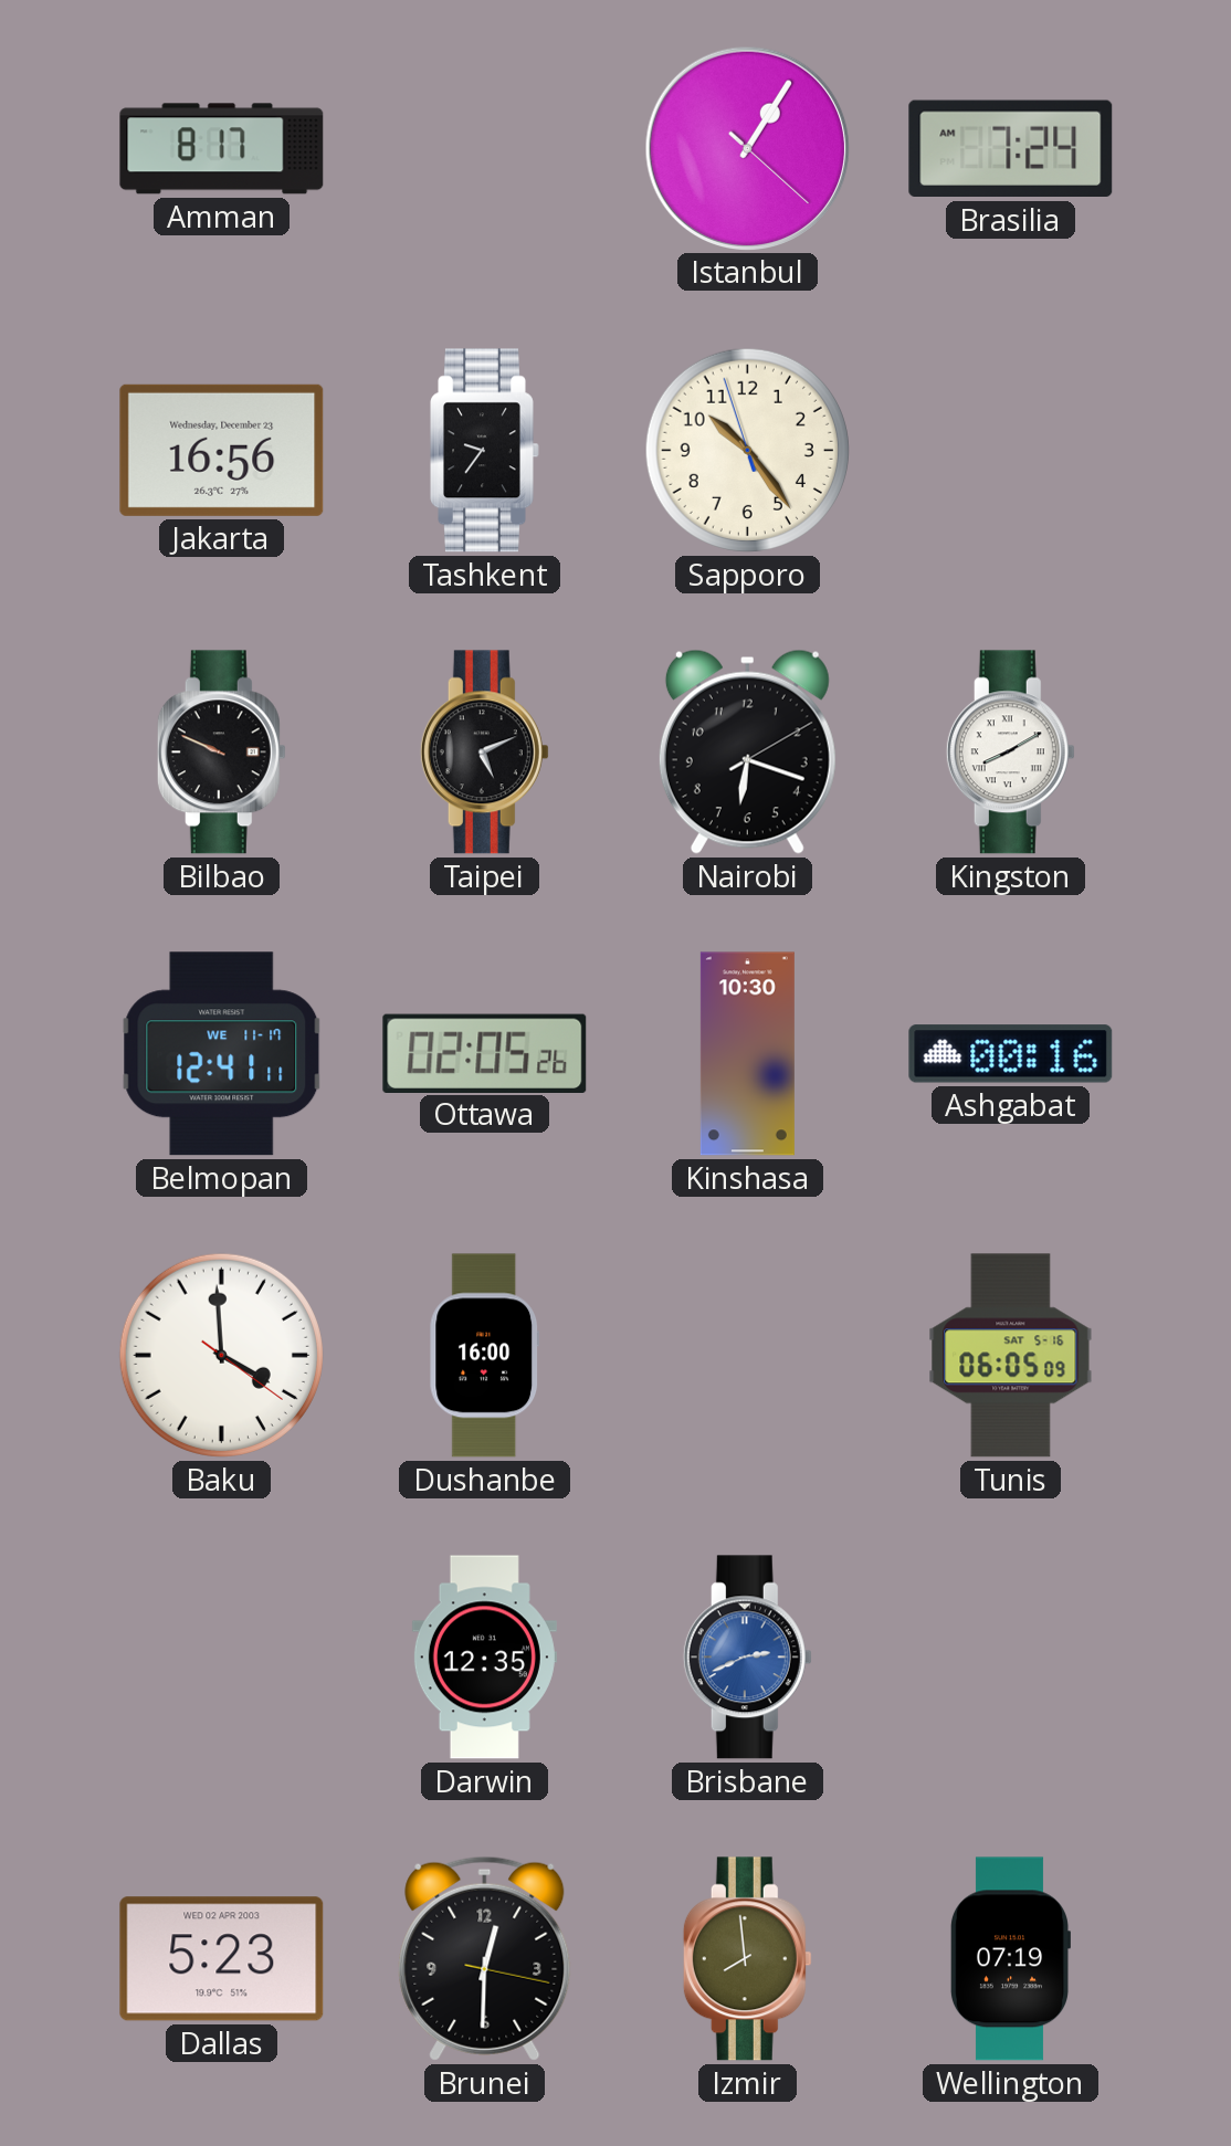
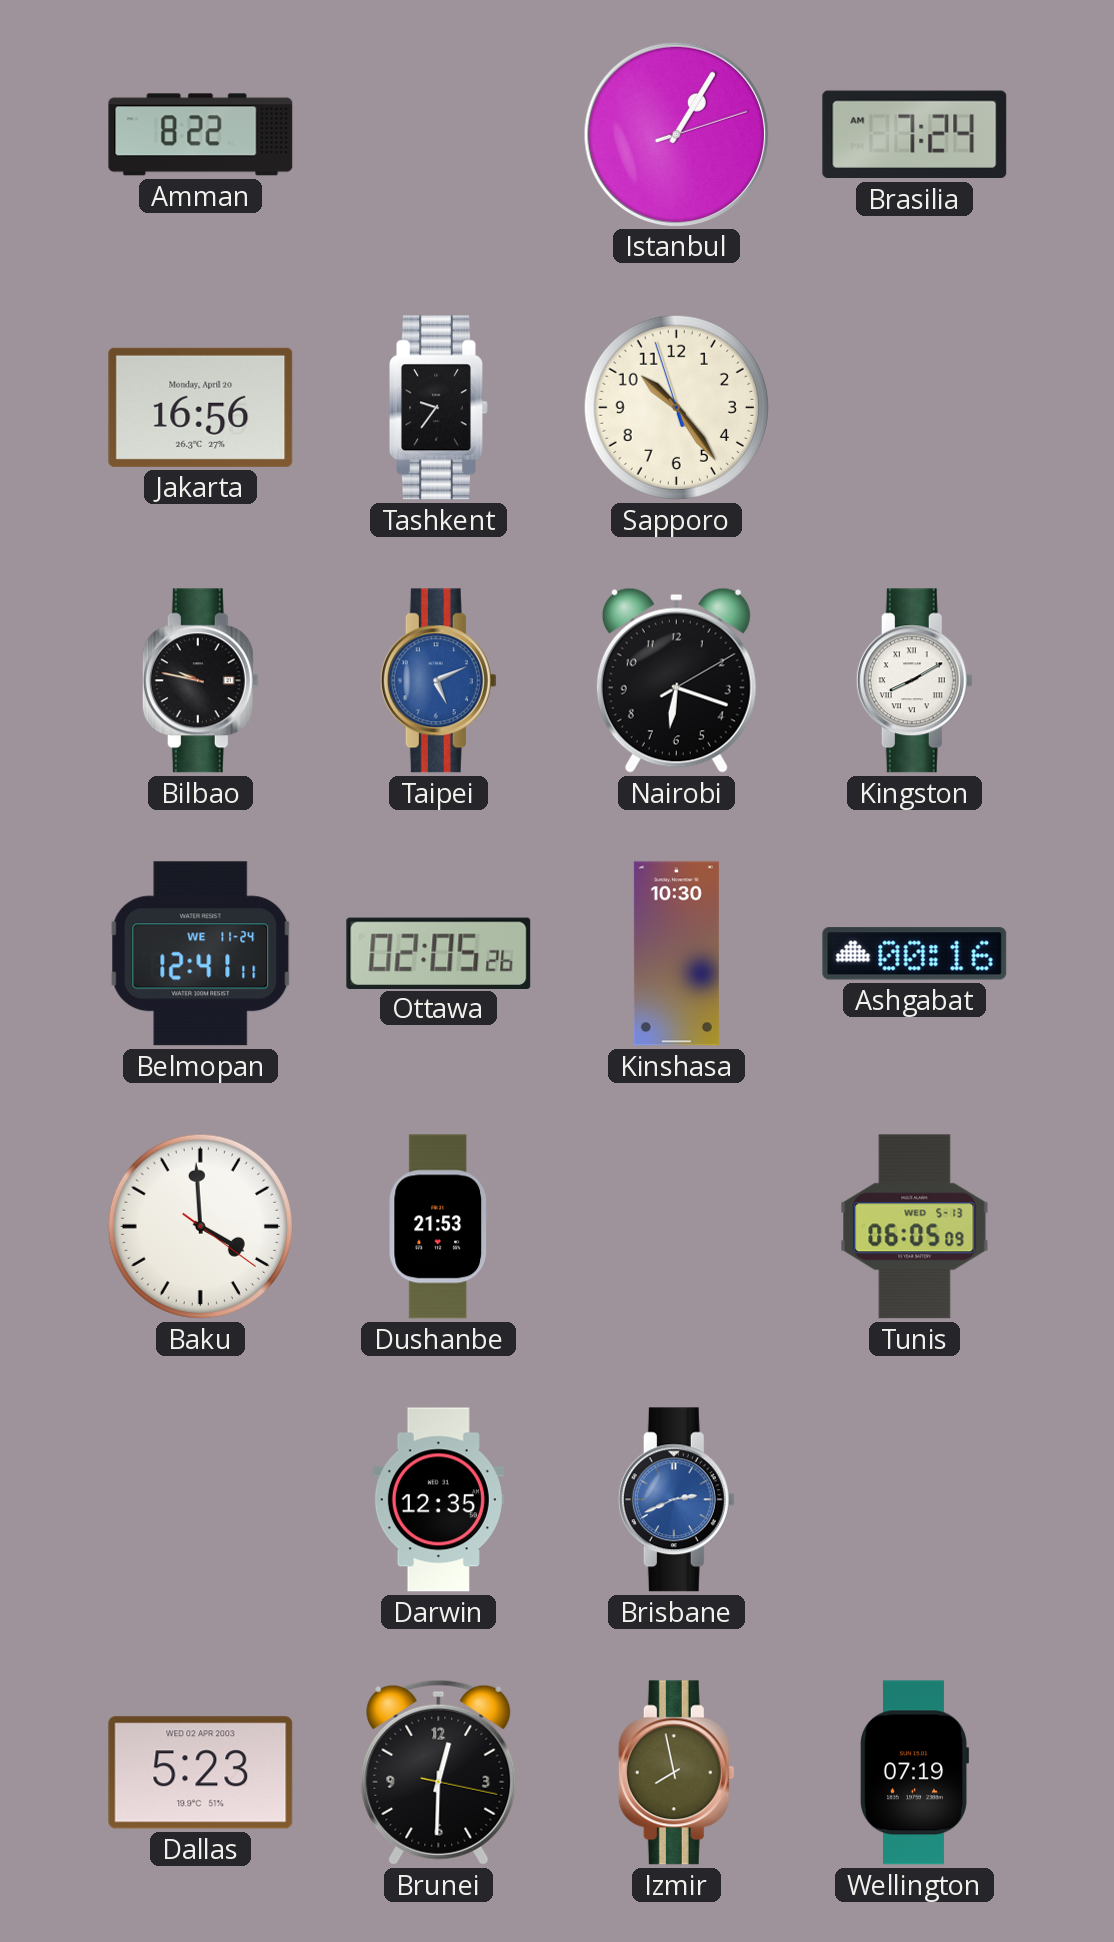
Amman: 8:17 -> 8:22 (201, 135)
Istanbul: 1:05:22 -> 1:05:12 (676, 134)
Jakarta date: Wednesday, December 23 -> Monday, April 20 (201, 407)
Bilbao: 9:49 -> 9:47 (200, 681)
Taipei dial: black -> blue (438, 681)
Belmopan date: WE 11-17 -> WE 11-24 (201, 954)
Dushanbe: 16:00 -> 21:53 (438, 1227)
Tunis date: SAT 5-16 -> WED 5-13 (915, 1227)
Izmir: 7:59 -> 7:58 (676, 1773)
